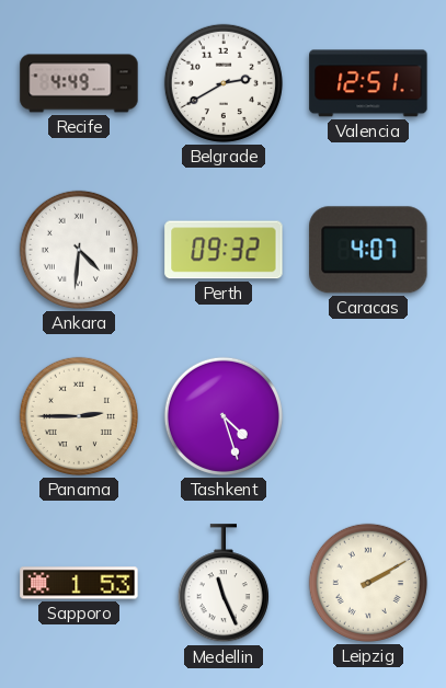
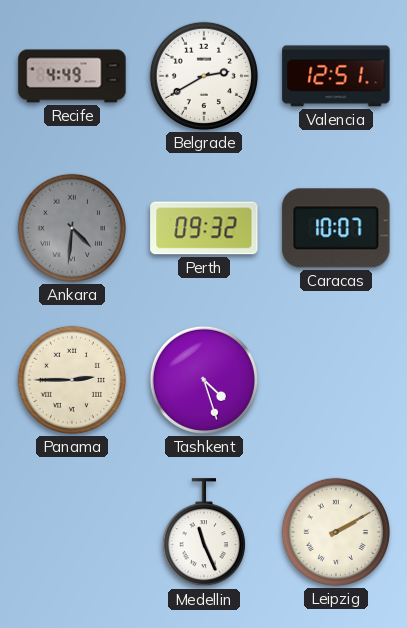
Ankara dial: white -> grey (72, 228)
Caracas: 4:07 -> 10:07 (336, 228)
Sapporo: 1:53 -> none (79, 583)
